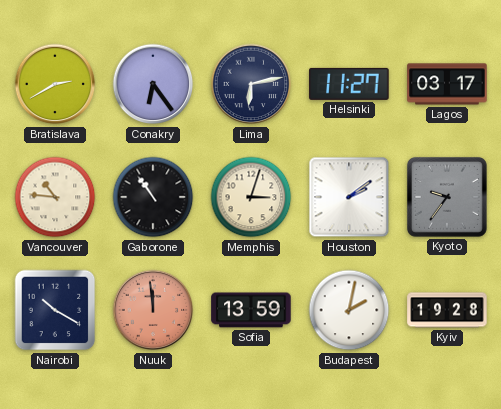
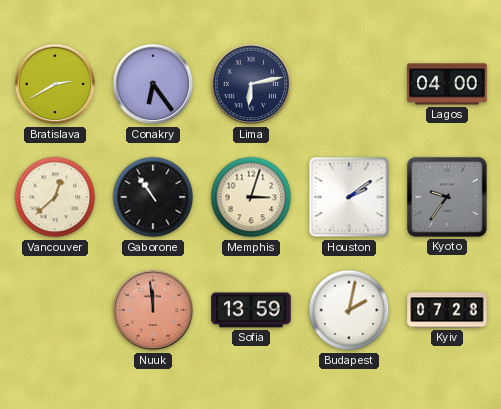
Helsinki: 11:27 -> none (349, 84)
Lagos: 03:17 -> 04:00 (447, 84)
Vancouver: 10:46 -> 12:38 (55, 197)
Nairobi: 10:20 -> none (55, 310)
Kyiv: 19:28 -> 07:28 (447, 310)
